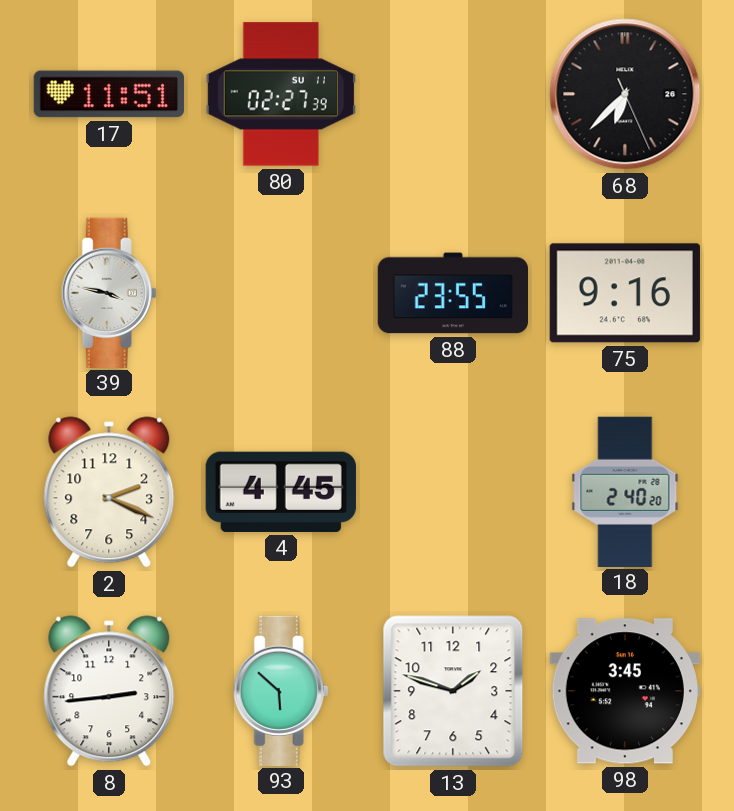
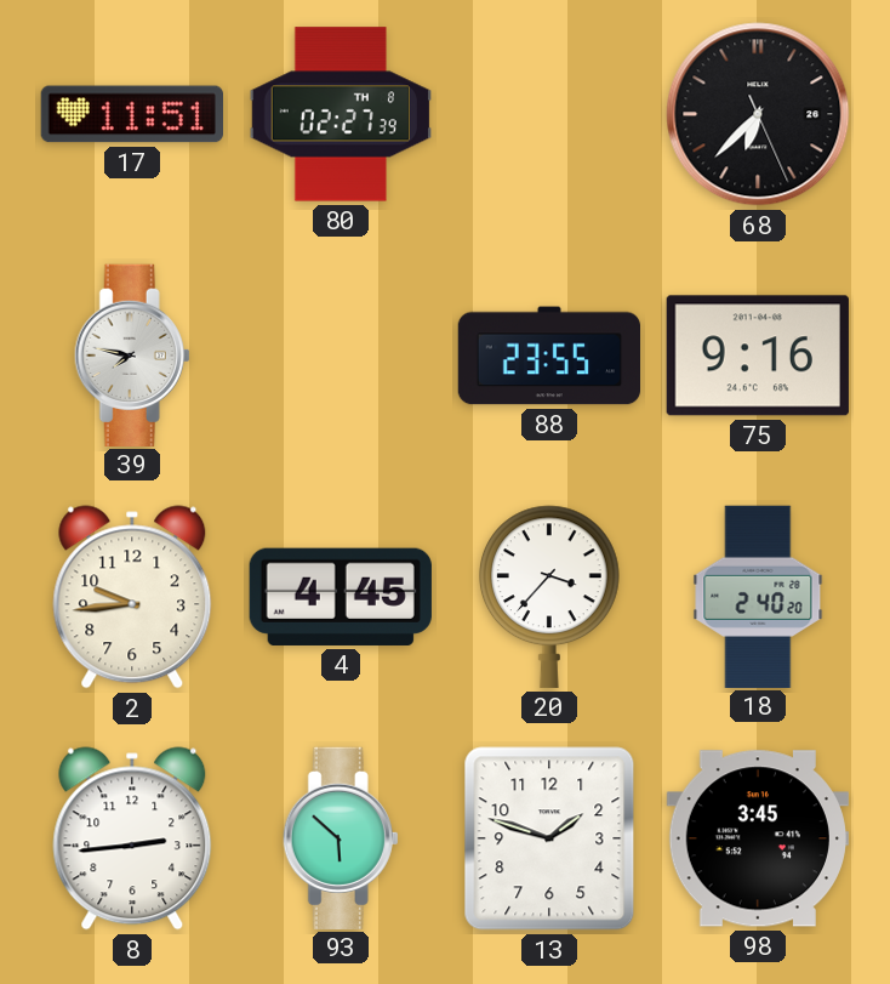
80 date: SU 11 -> TH 8 (340, 114)
39: 3:47 -> 7:47 (132, 354)
2: 2:19 -> 9:44 (132, 597)
20: none -> 3:37 (549, 597)
